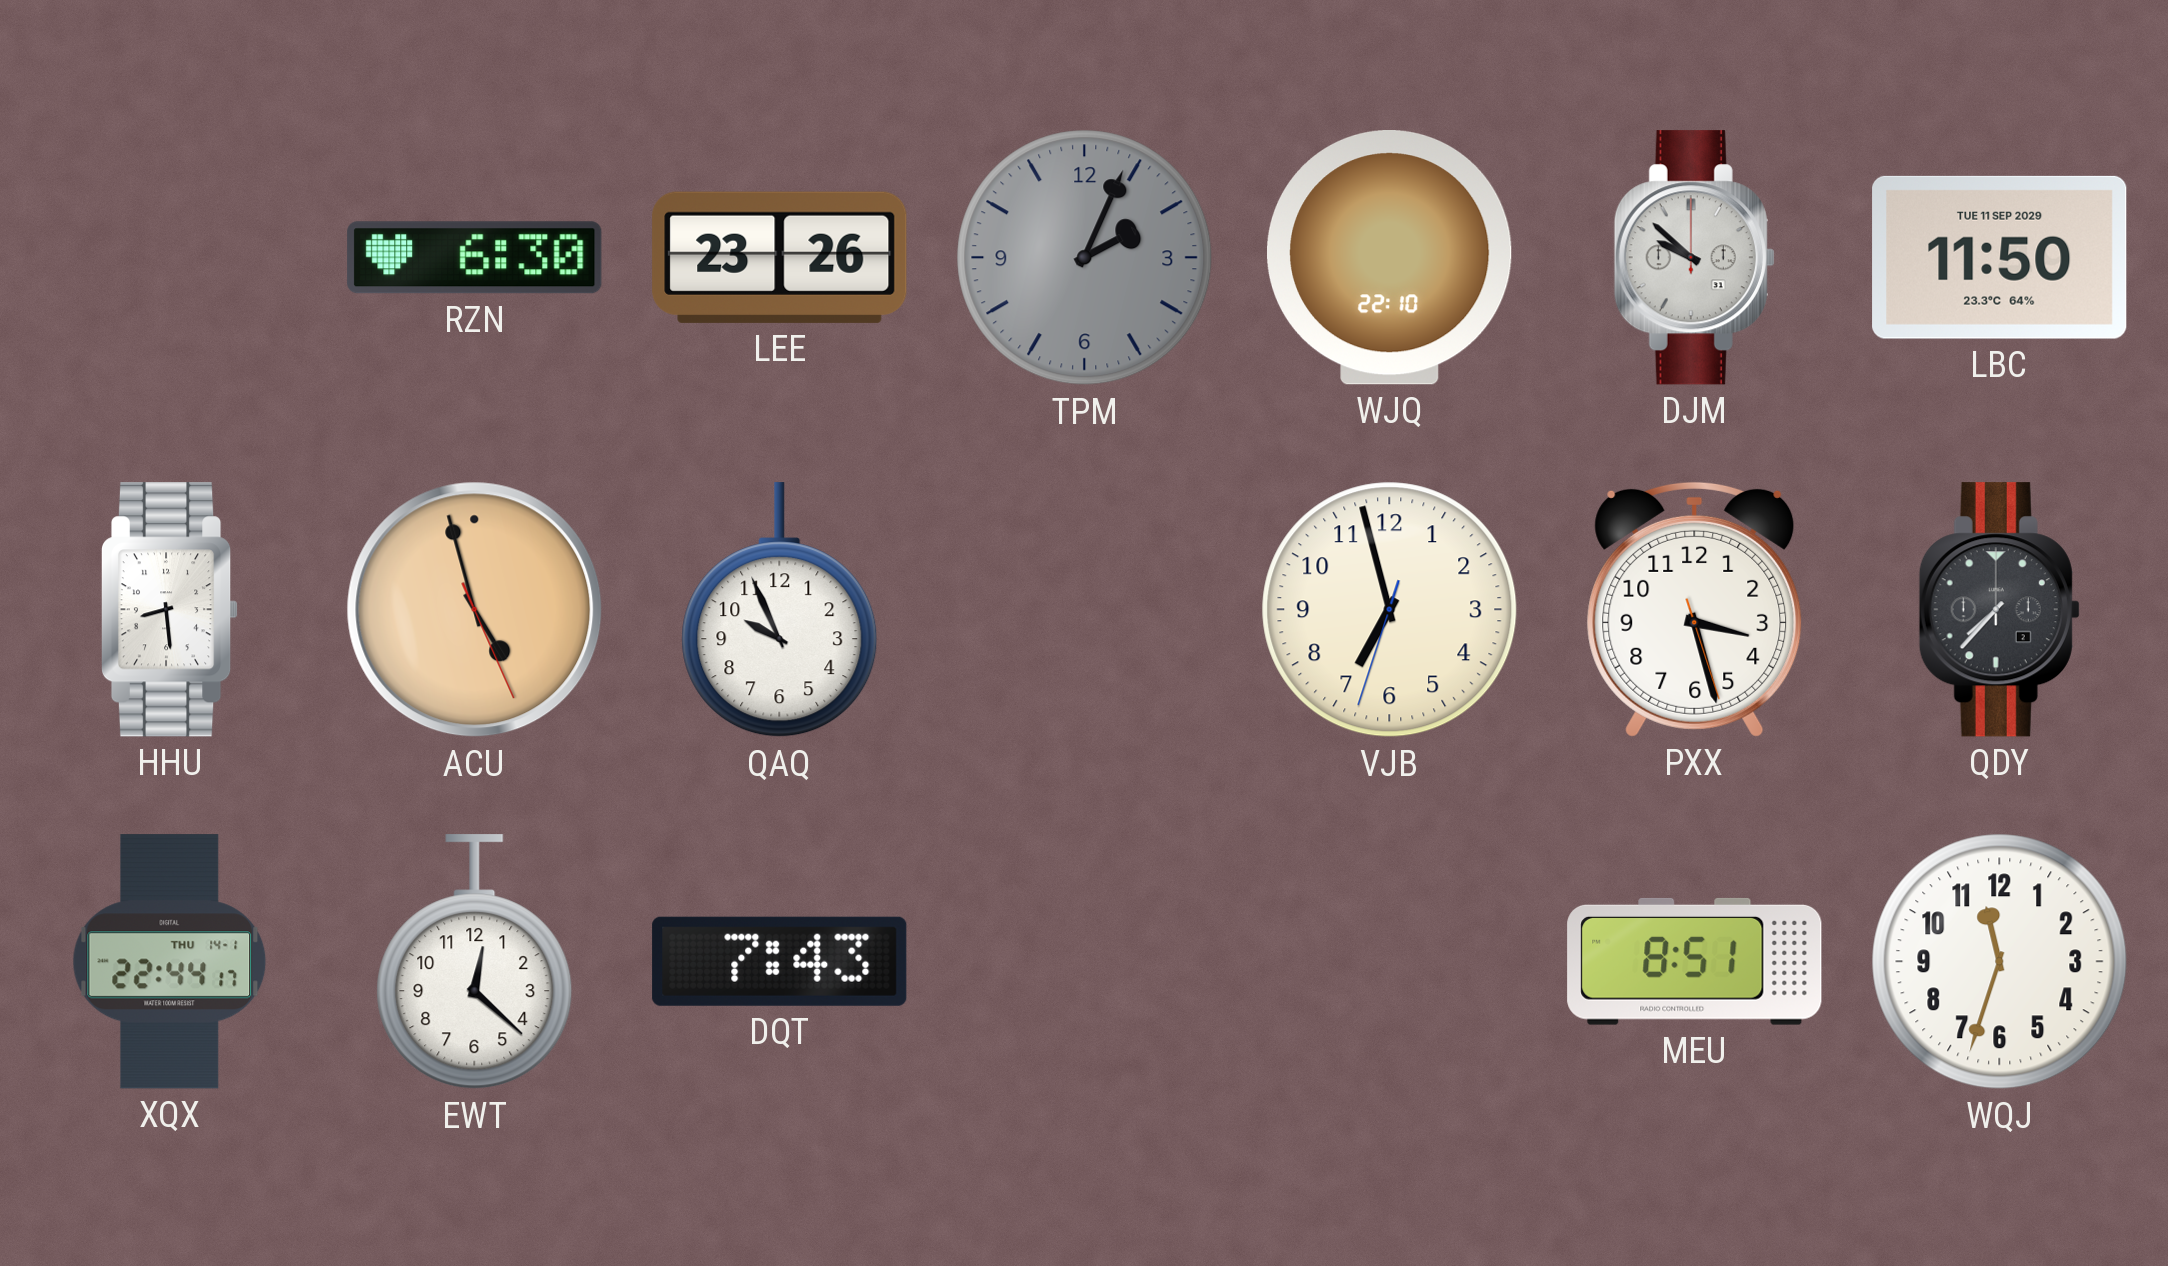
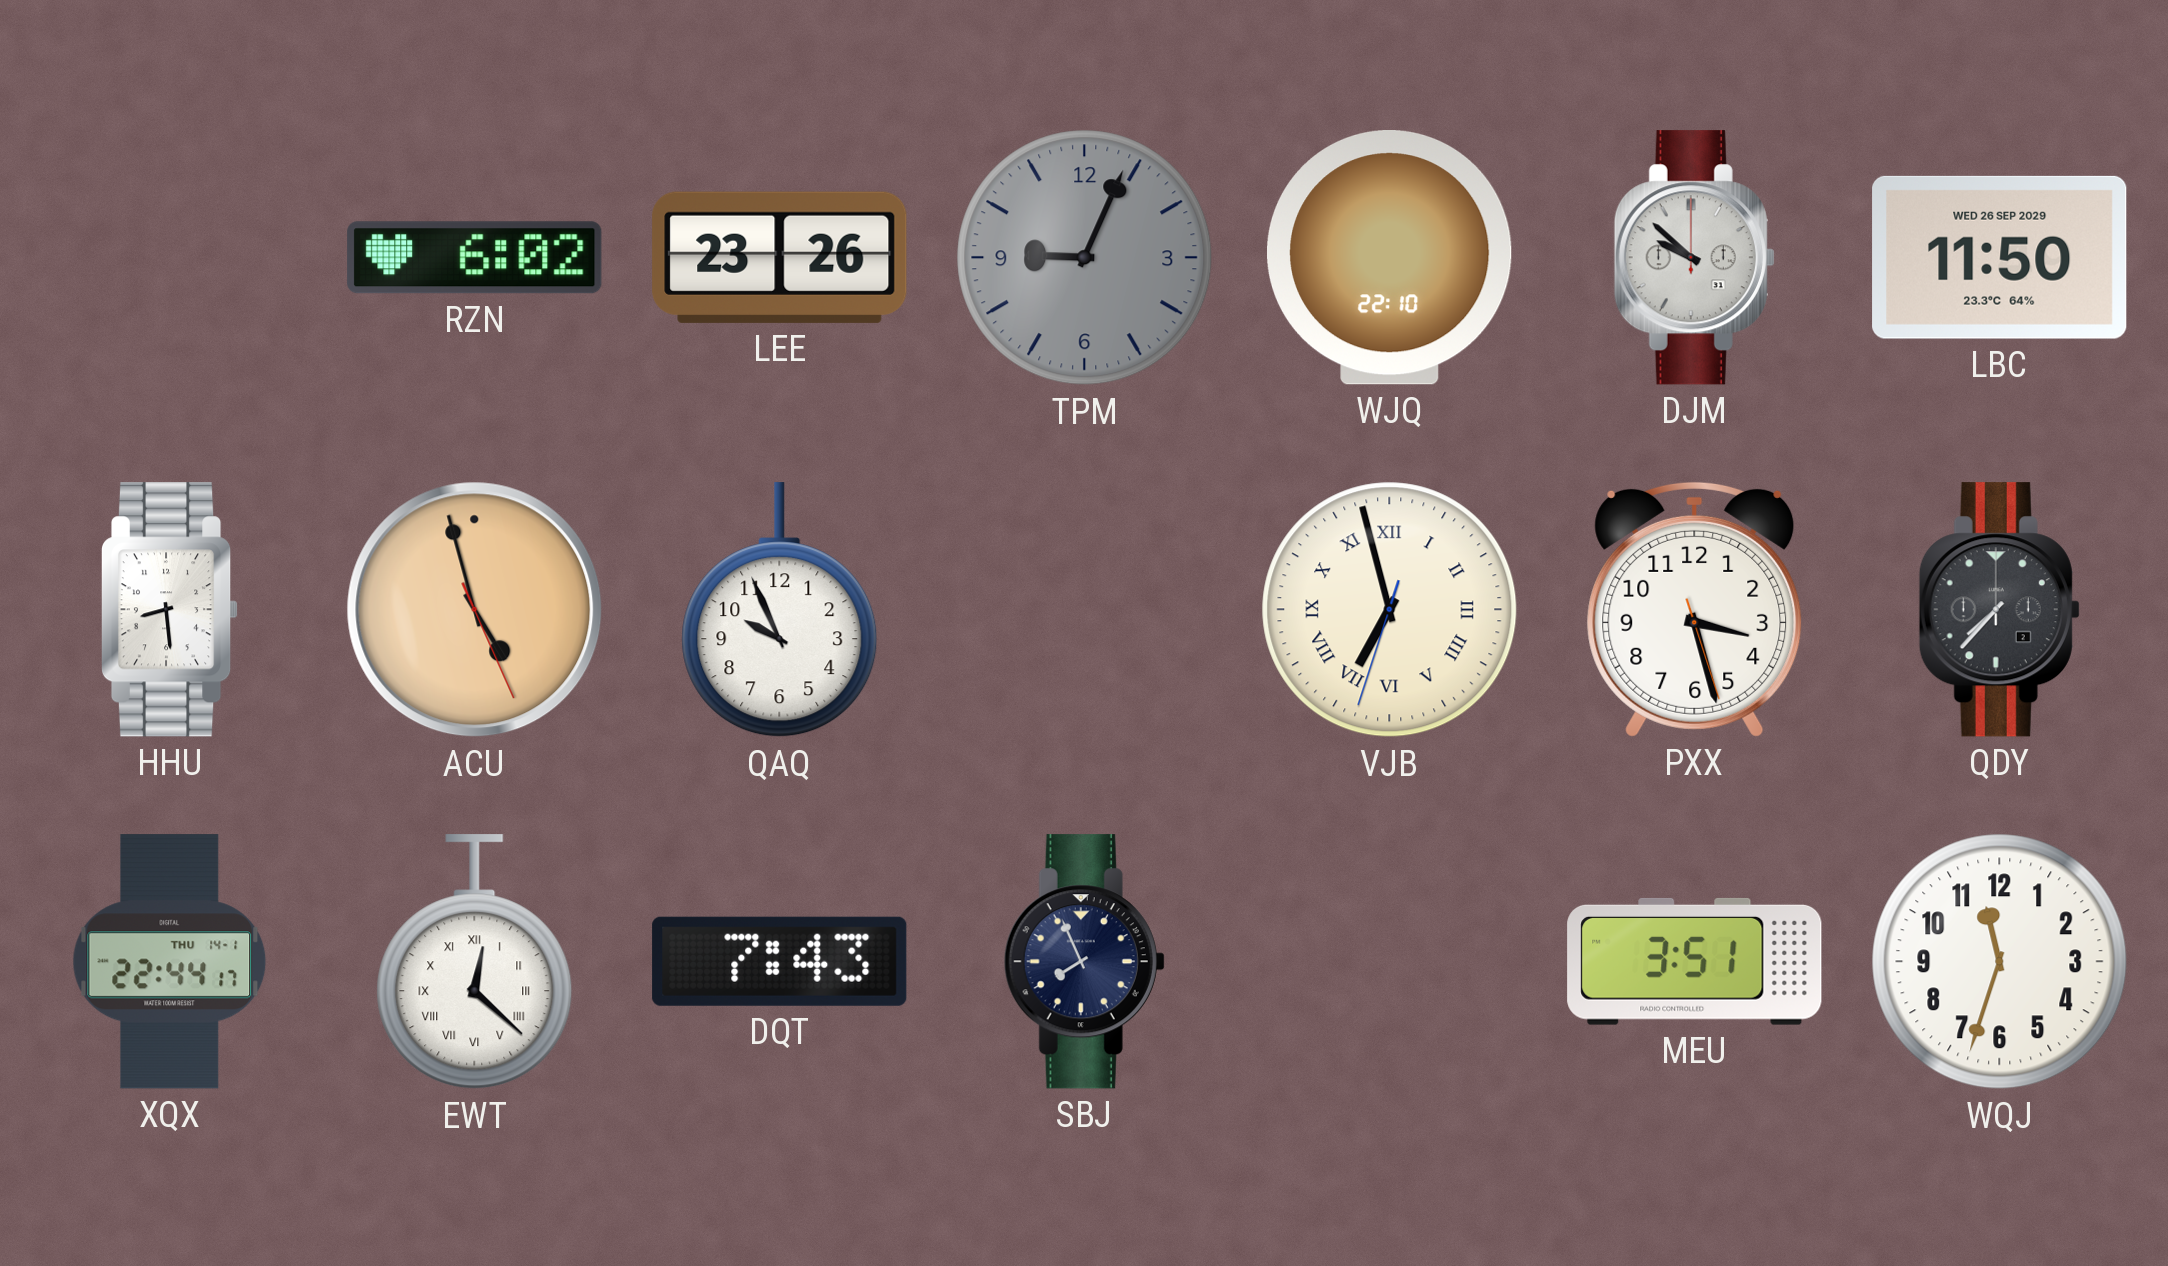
RZN: 6:30 -> 6:02 (475, 258)
TPM: 2:04 -> 9:04 (1085, 258)
LBC date: TUE 11 SEP 2029 -> WED 26 SEP 2029 (2000, 257)
VJB numerals: Arabic -> Roman (1390, 610)
EWT numerals: Arabic -> Roman (475, 962)
SBJ: none -> 7:56 (1084, 962)
MEU: 8:51 -> 3:51 (1695, 961)
